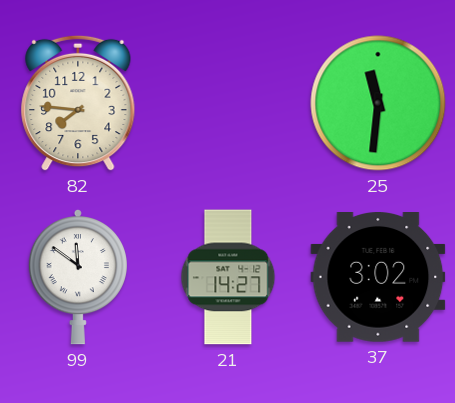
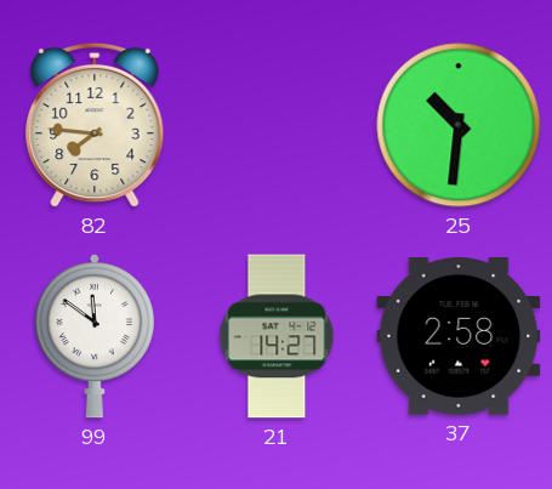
25: 11:31 -> 10:31 (459, 125)
37: 3:02 -> 2:58 (459, 337)
